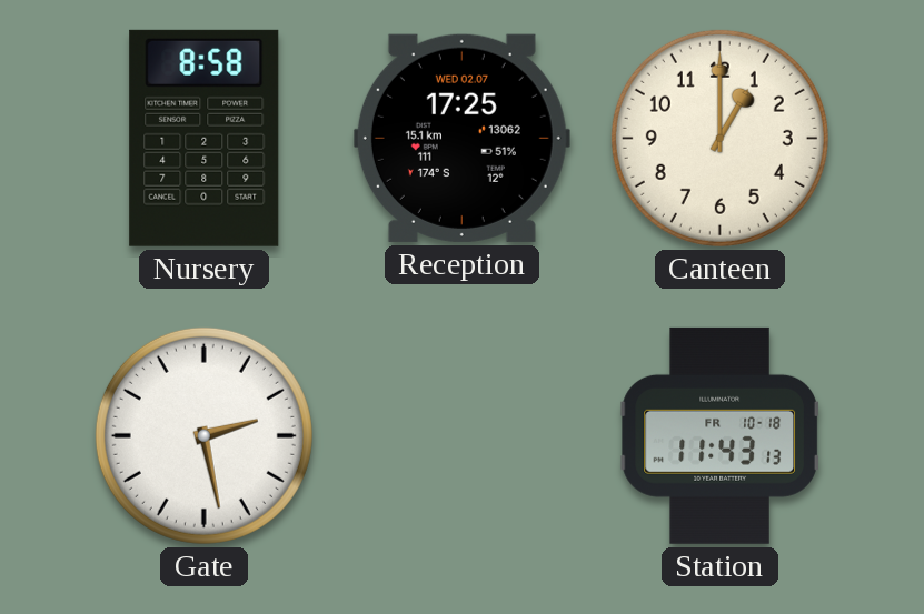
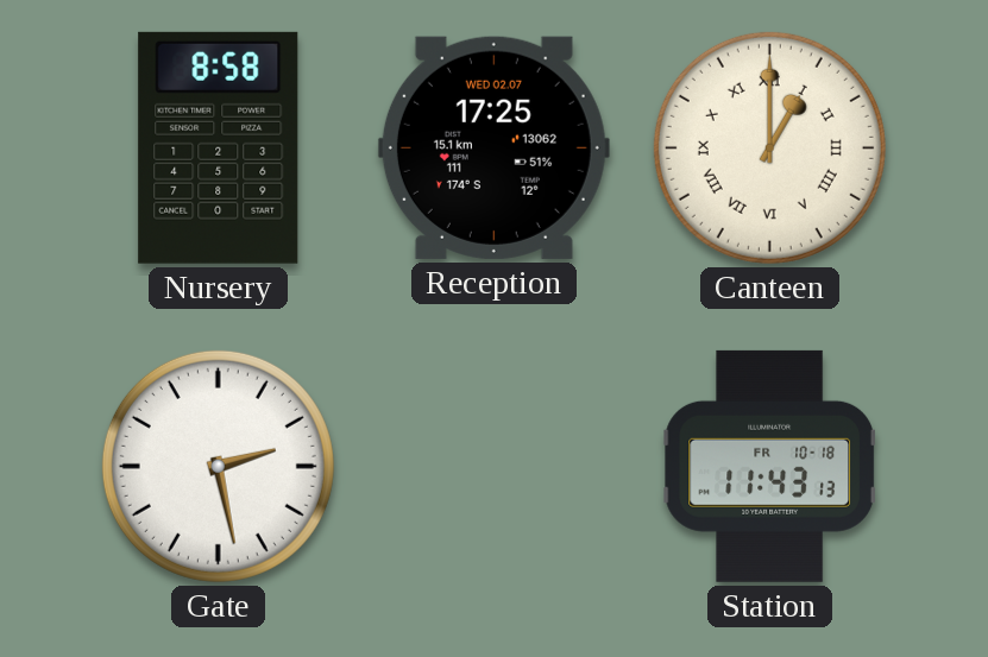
Canteen numerals: Arabic -> Roman (769, 147)
